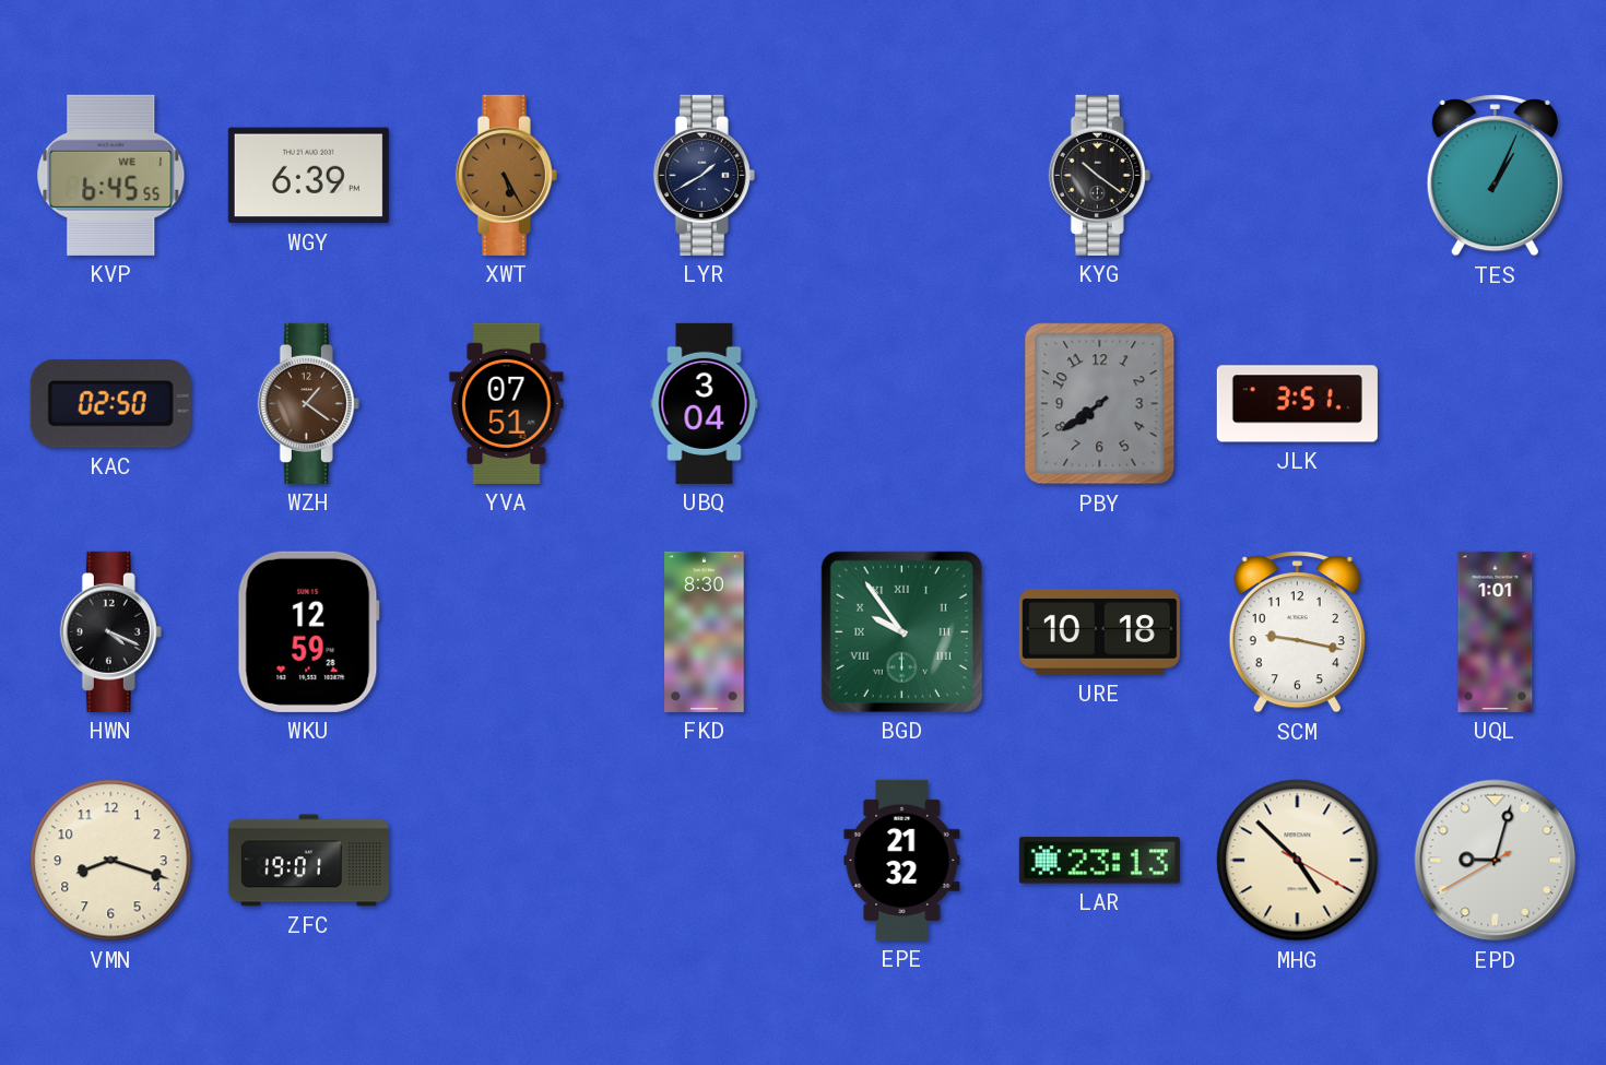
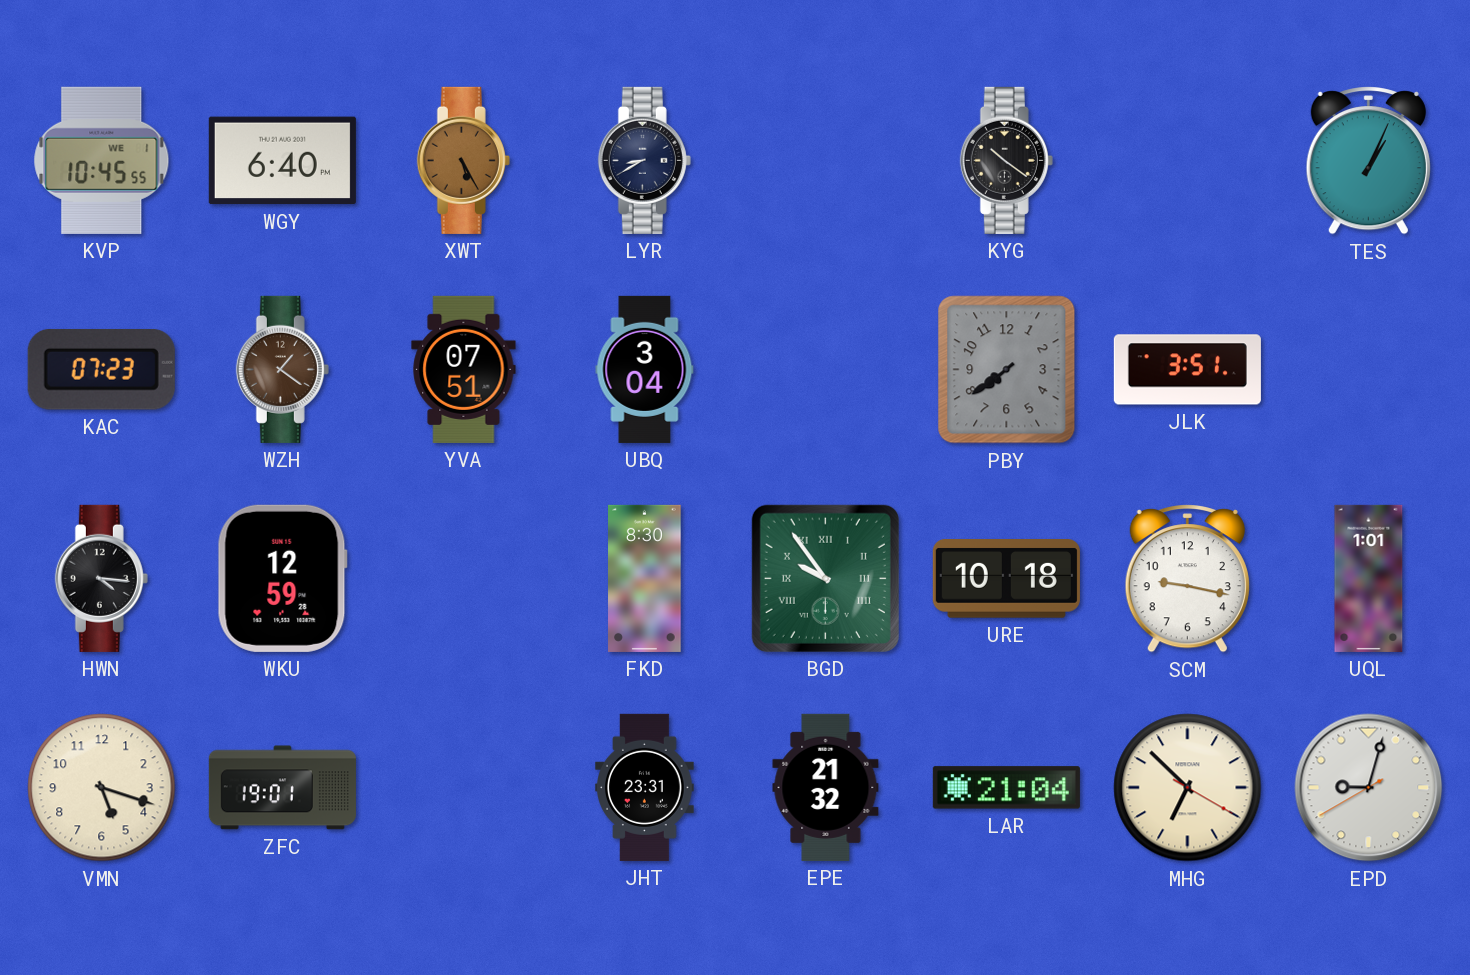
KVP: 6:45 -> 10:45 (102, 160)
WGY: 6:39 -> 6:40 (282, 161)
LYR: 1:40 -> 8:40 (644, 160)
KAC: 02:50 -> 07:23 (101, 370)
HWN: 4:19 -> 4:16 (101, 578)
VMN: 8:18 -> 5:18 (102, 788)
JHT: none -> 23:31 (645, 787)
LAR: 23:13 -> 21:04 (1006, 788)
MHG: 4:52 -> 6:52 (1188, 788)
